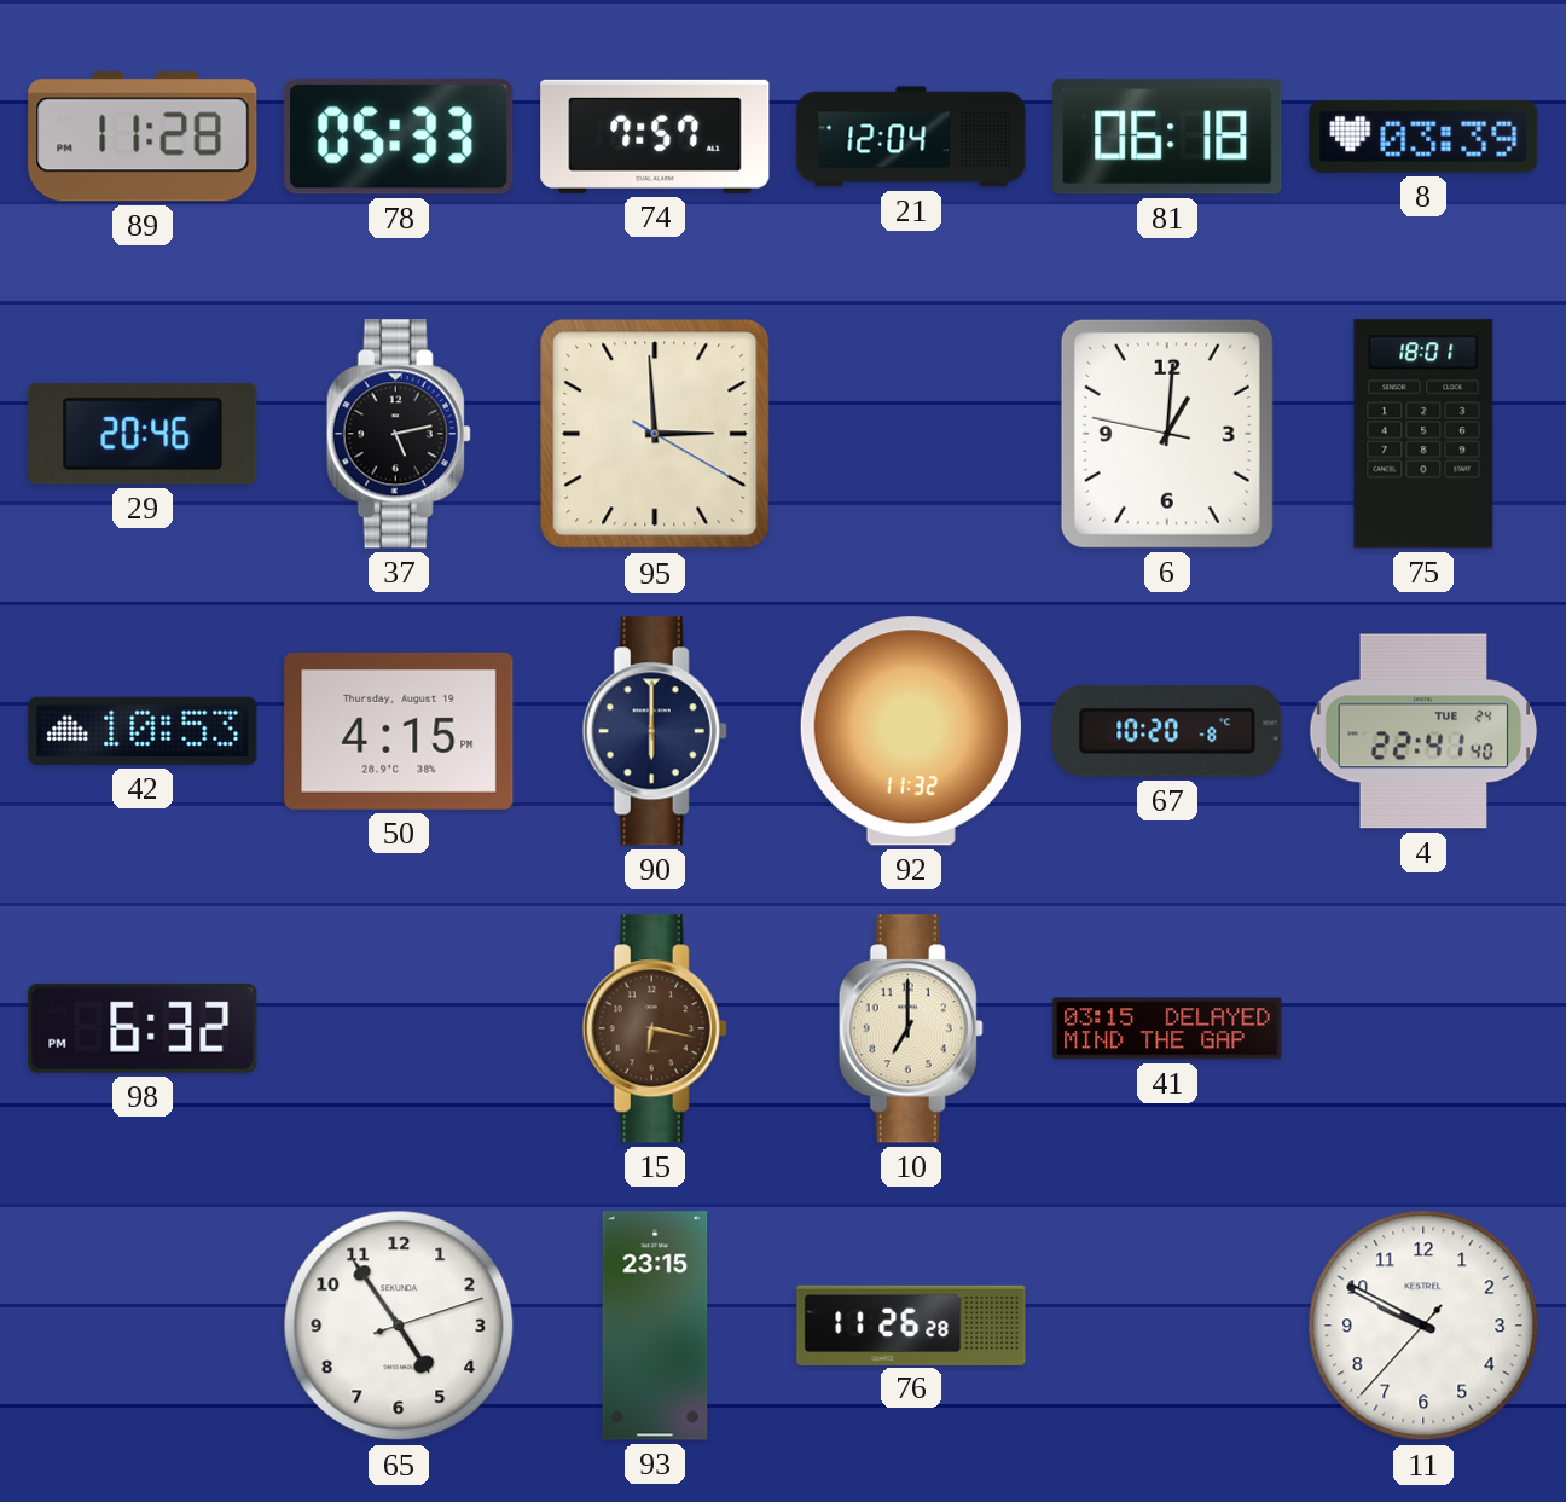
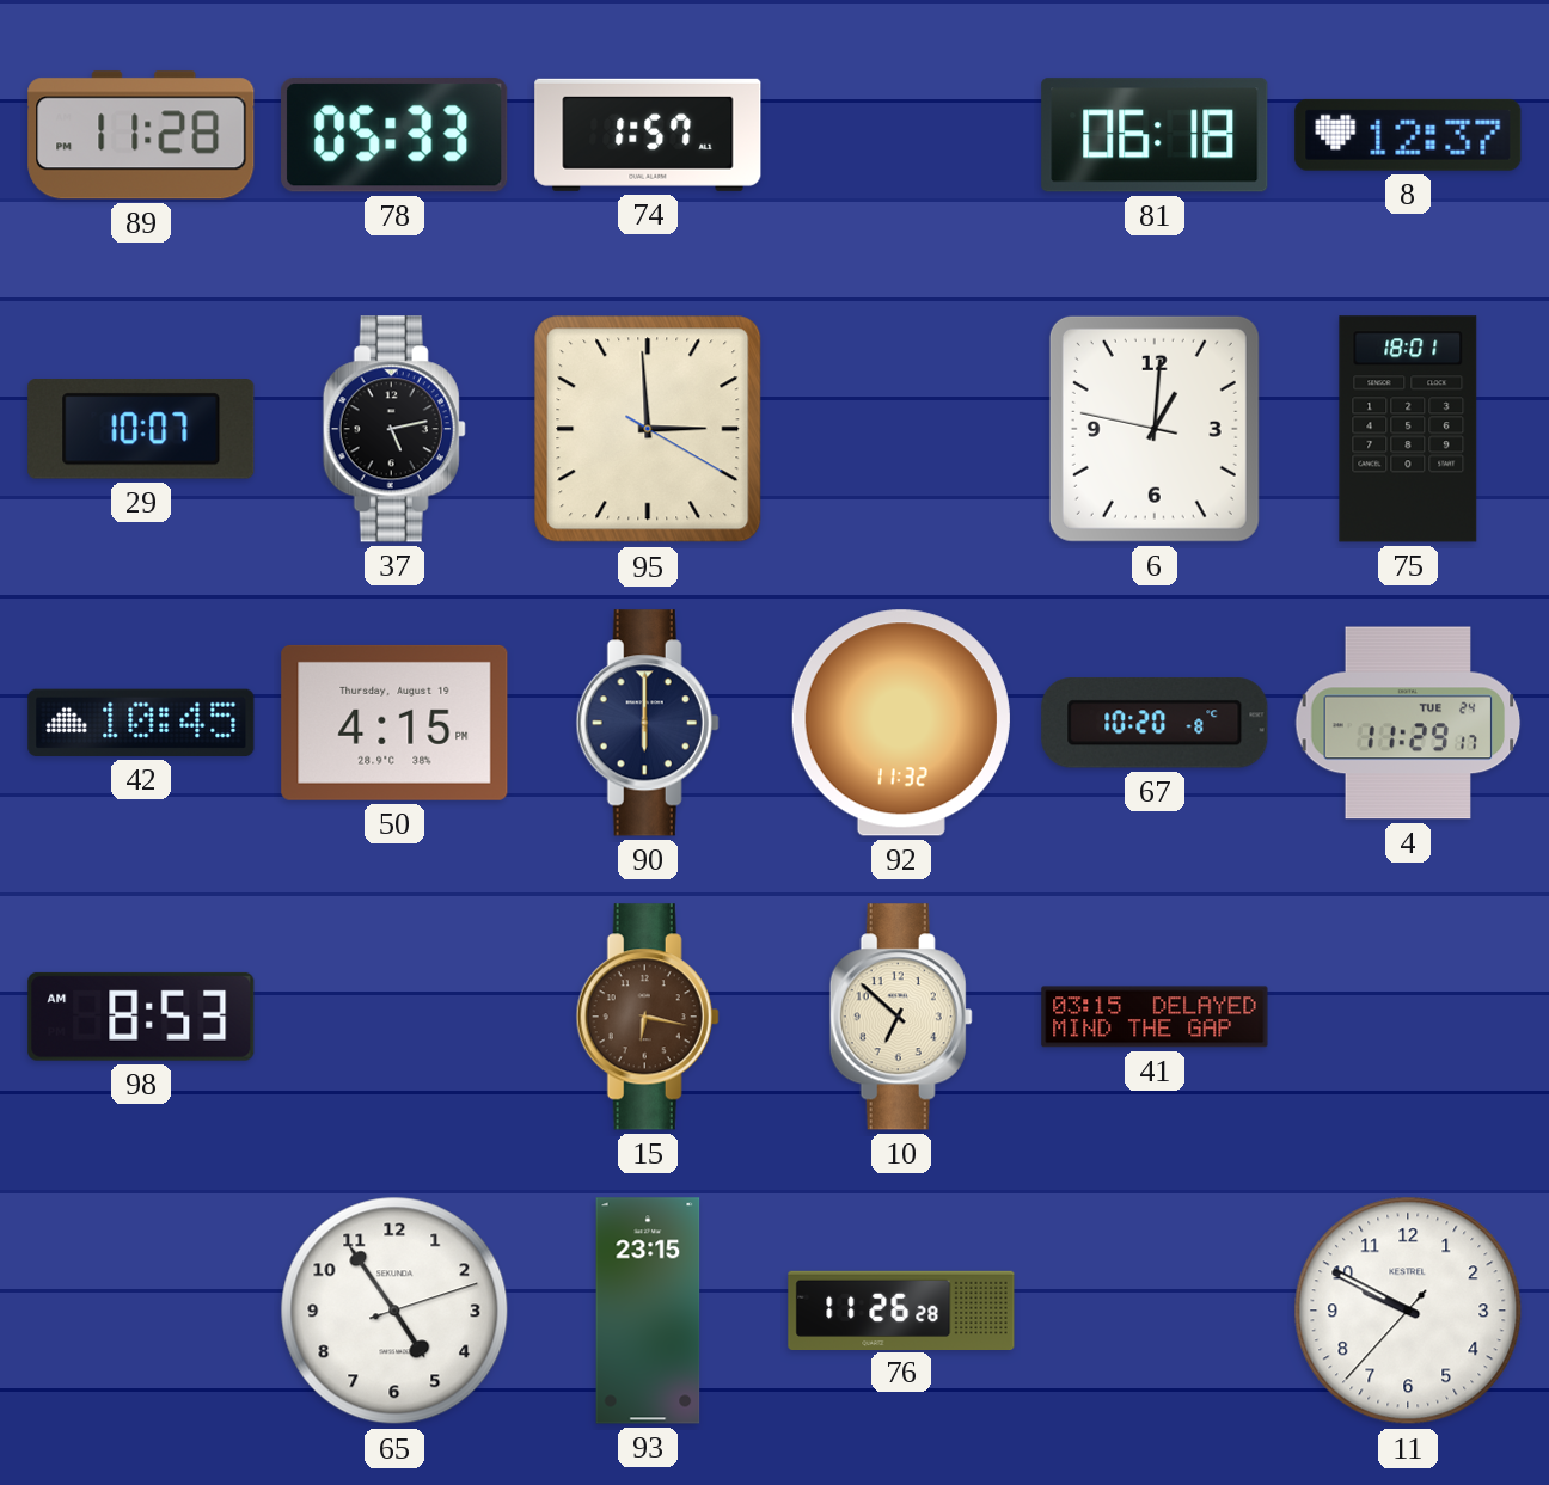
74: 7:57 -> 1:57 (648, 135)
21: 12:04 -> none (911, 137)
8: 03:39 -> 12:37 (1408, 135)
29: 20:46 -> 10:07 (141, 429)
42: 10:53 -> 10:45 (141, 723)
4: 22:41 -> 11:29 (1408, 723)
98: 6:32 -> 8:53 (141, 1017)
10: 7:00 -> 6:52 (901, 1017)
